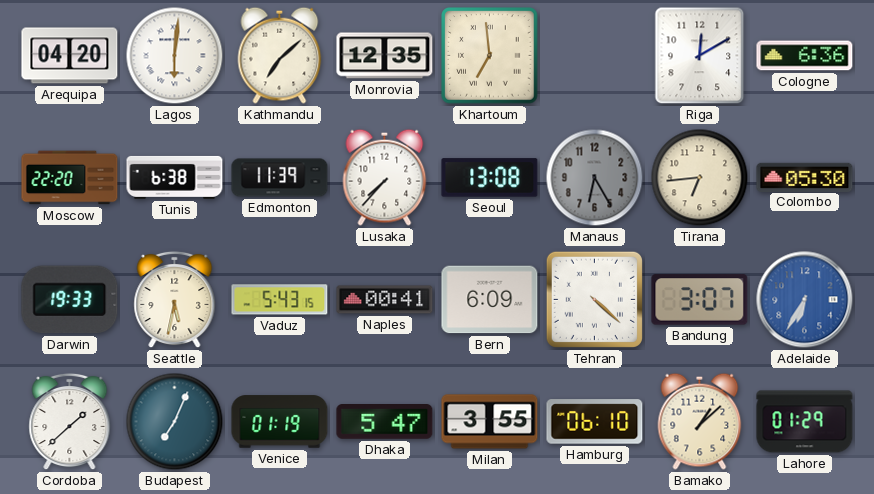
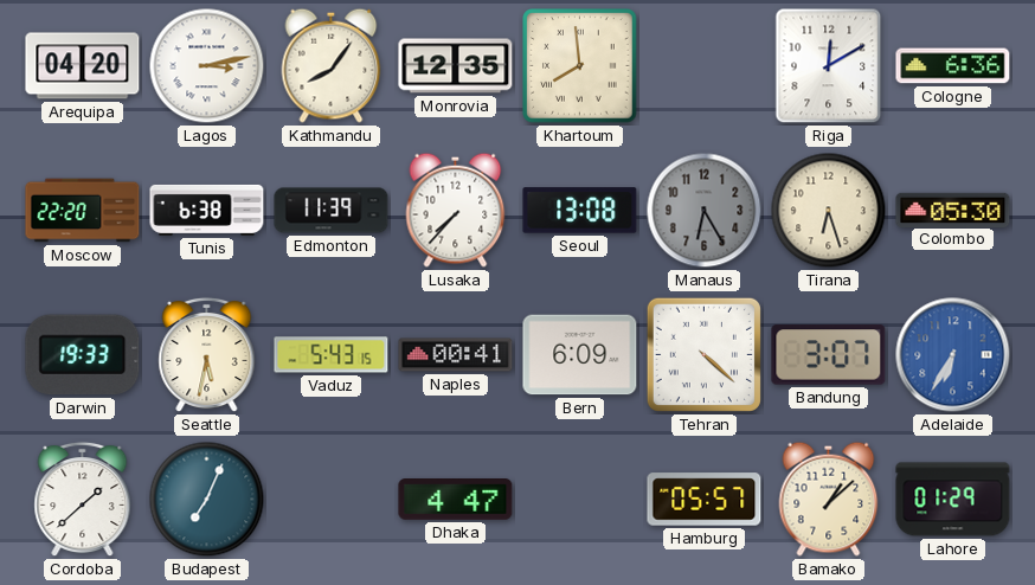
Lagos: 6:01 -> 3:13 (207, 66)
Kathmandu: 7:08 -> 8:06 (332, 65)
Khartoum: 6:59 -> 7:59 (580, 66)
Tirana: 6:44 -> 6:27 (829, 211)
Venice: 01:19 -> none (280, 422)
Dhaka: 5:47 -> 4:47 (456, 500)
Milan: 3:55 -> none (490, 422)
Hamburg: 06:10 -> 05:57 (705, 500)
